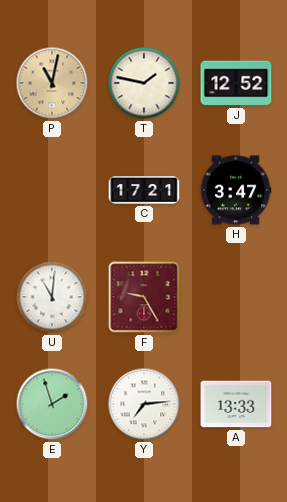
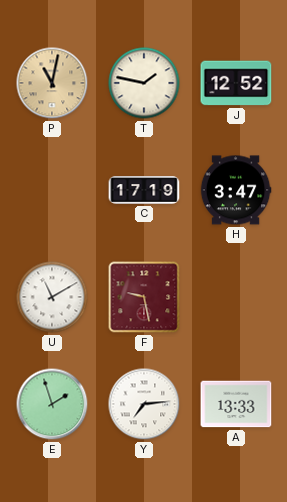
C: 17:21 -> 17:19 (144, 190)
U: 11:01 -> 11:10 (52, 297)
F: 9:25 -> 9:28 (144, 297)
